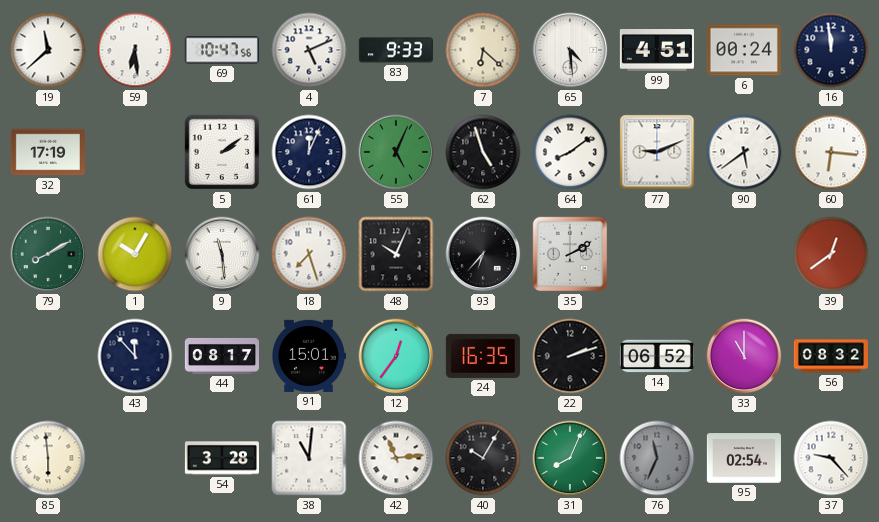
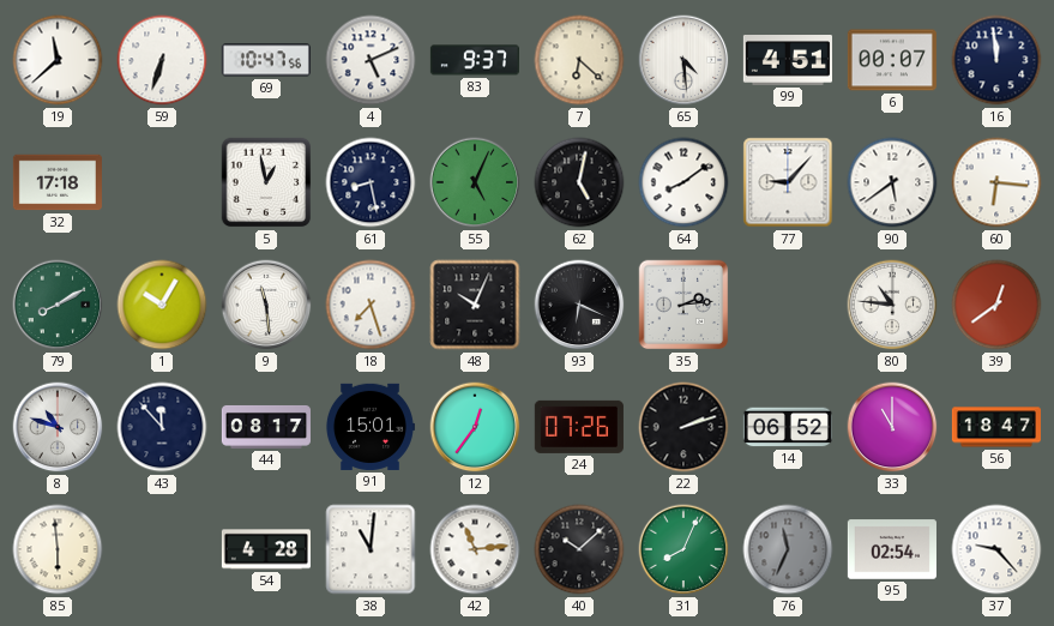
59: 6:29 -> 6:33 (162, 60)
83: 9:33 -> 9:37 (475, 60)
6: 00:24 -> 00:07 (892, 60)
32: 17:19 -> 17:18 (58, 182)
5: 2:09 -> 12:58 (266, 182)
61: 12:04 -> 8:28 (371, 182)
62: 4:57 -> 5:02 (579, 182)
77: 9:11 -> 9:07 (788, 182)
93: 6:37 -> 6:19 (579, 305)
35: 2:10 -> 2:14 (683, 305)
80: none -> 10:46 (892, 305)
8: none -> 10:48 (58, 427)
24: 16:35 -> 07:26 (579, 427)
56: 08:32 -> 18:47 (996, 427)
54: 3:28 -> 4:28 (266, 549)
40: 10:05 -> 10:08 (579, 549)
